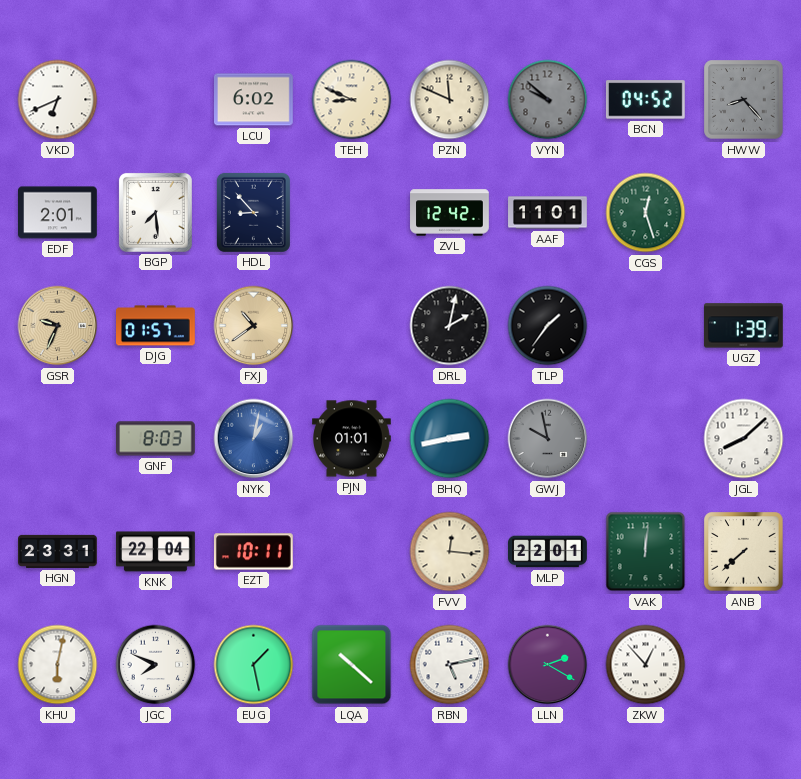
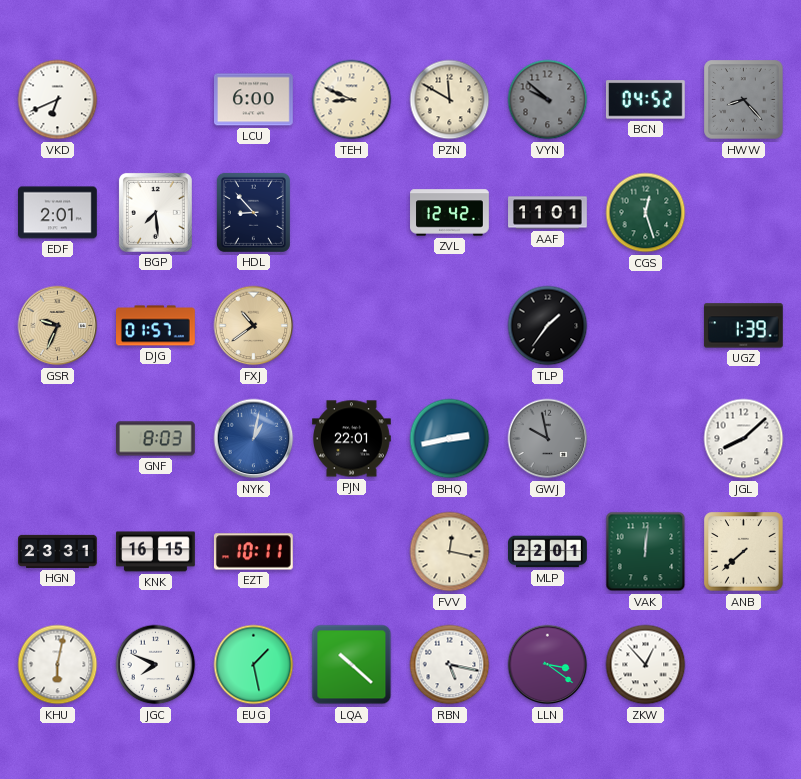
LCU: 6:02 -> 6:00 (254, 100)
PZN: 11:49 -> 11:50 (450, 100)
DRL: 2:02 -> none (450, 326)
PJN: 01:01 -> 22:01 (352, 439)
KNK: 22:04 -> 16:15 (156, 552)
FVV: 12:16 -> 12:17 (450, 552)
RBN: 5:13 -> 5:17 (450, 665)
LLN: 2:20 -> 3:21 (548, 665)
